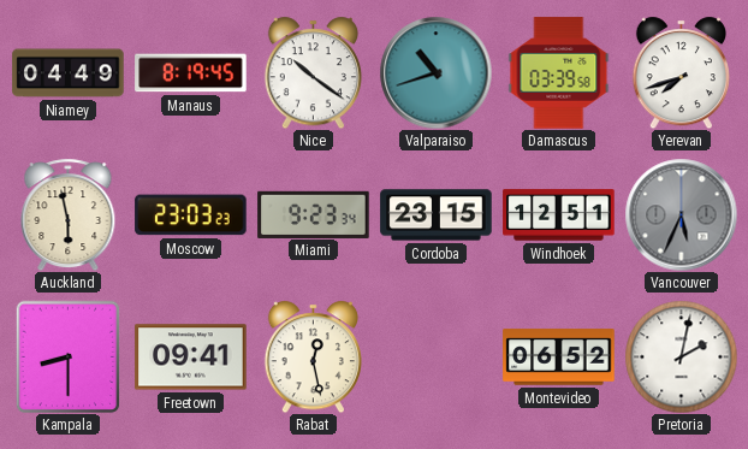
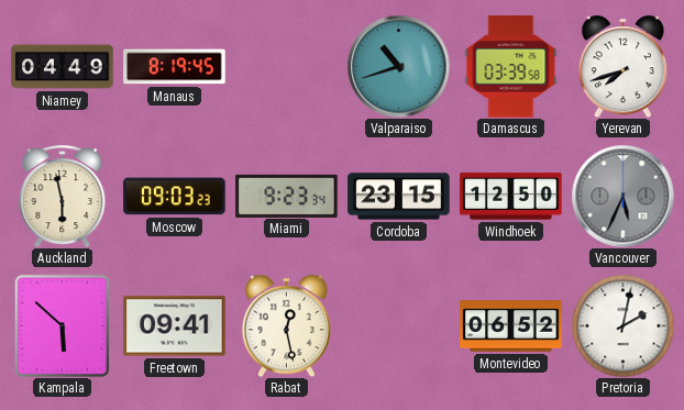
Nice: 10:21 -> none (313, 72)
Moscow: 23:03 -> 09:03 (175, 197)
Windhoek: 12:51 -> 12:50 (511, 197)
Kampala: 8:30 -> 5:52 (63, 325)
